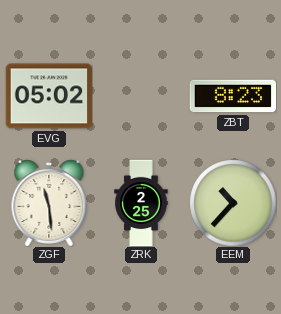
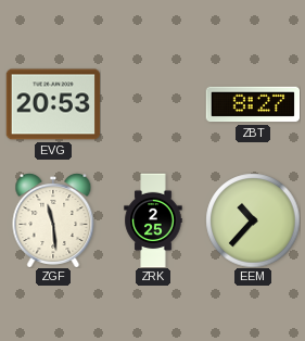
EVG: 05:02 -> 20:53 (53, 104)
ZBT: 8:23 -> 8:27 (253, 104)
